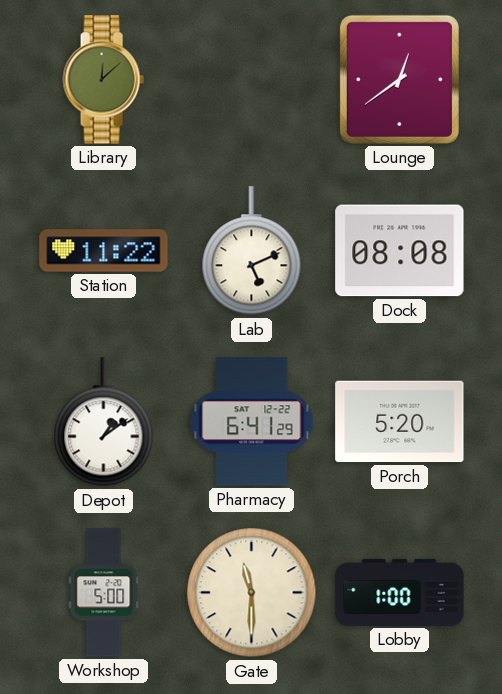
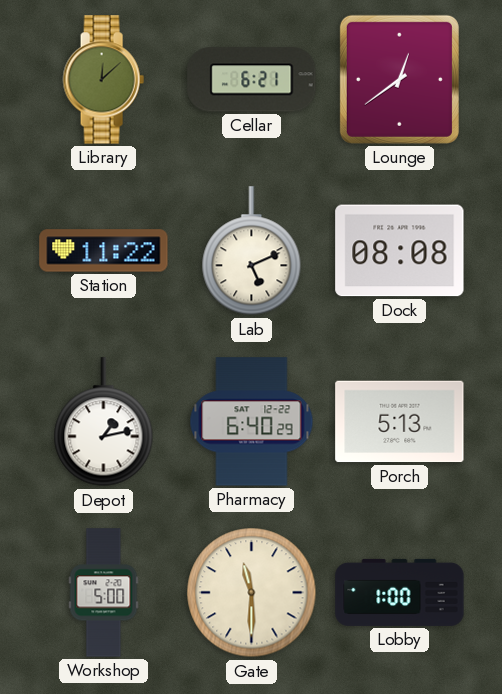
Cellar: none -> 6:21 (252, 80)
Depot: 1:09 -> 1:13 (104, 422)
Pharmacy: 6:41 -> 6:40 (252, 422)
Porch: 5:20 -> 5:13 (400, 422)
